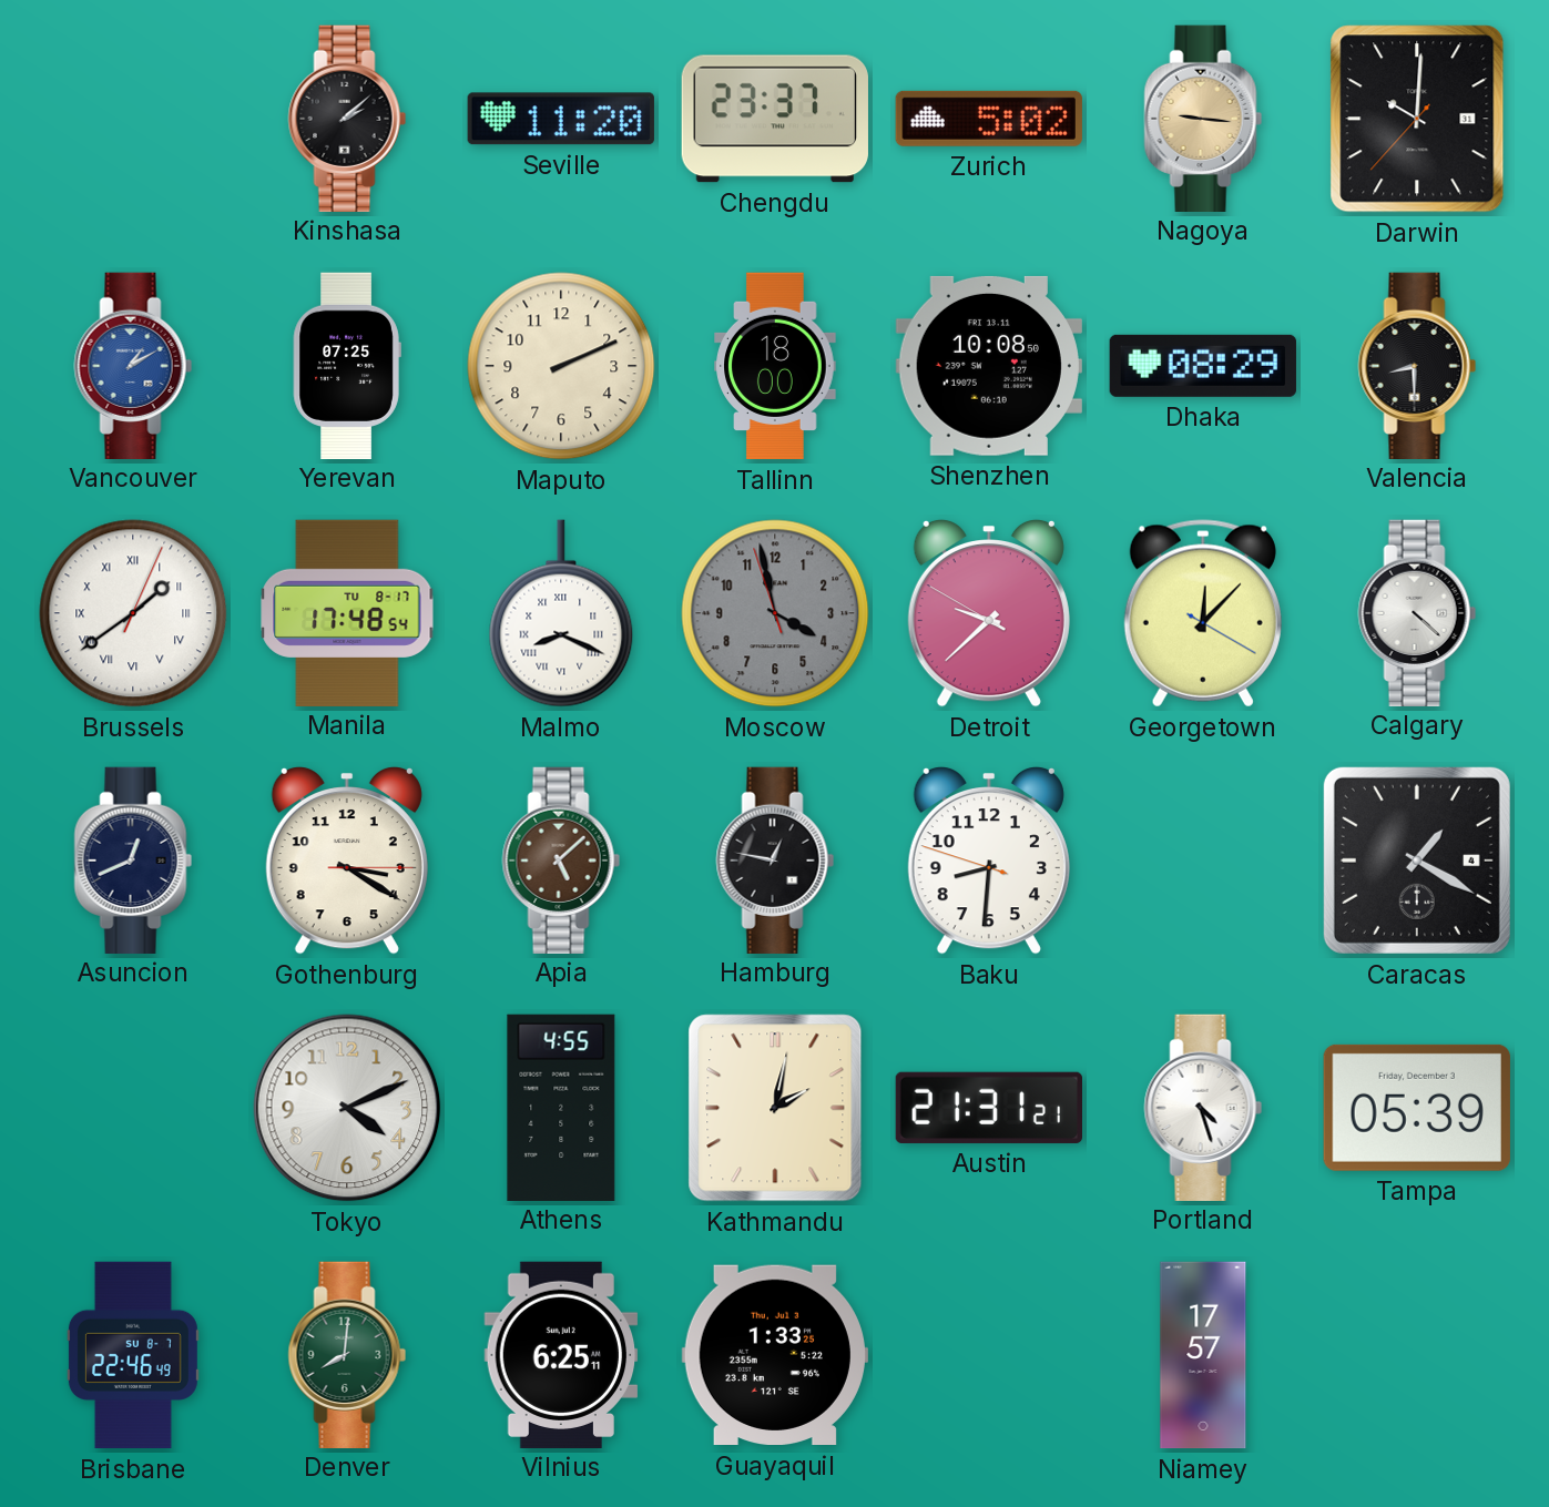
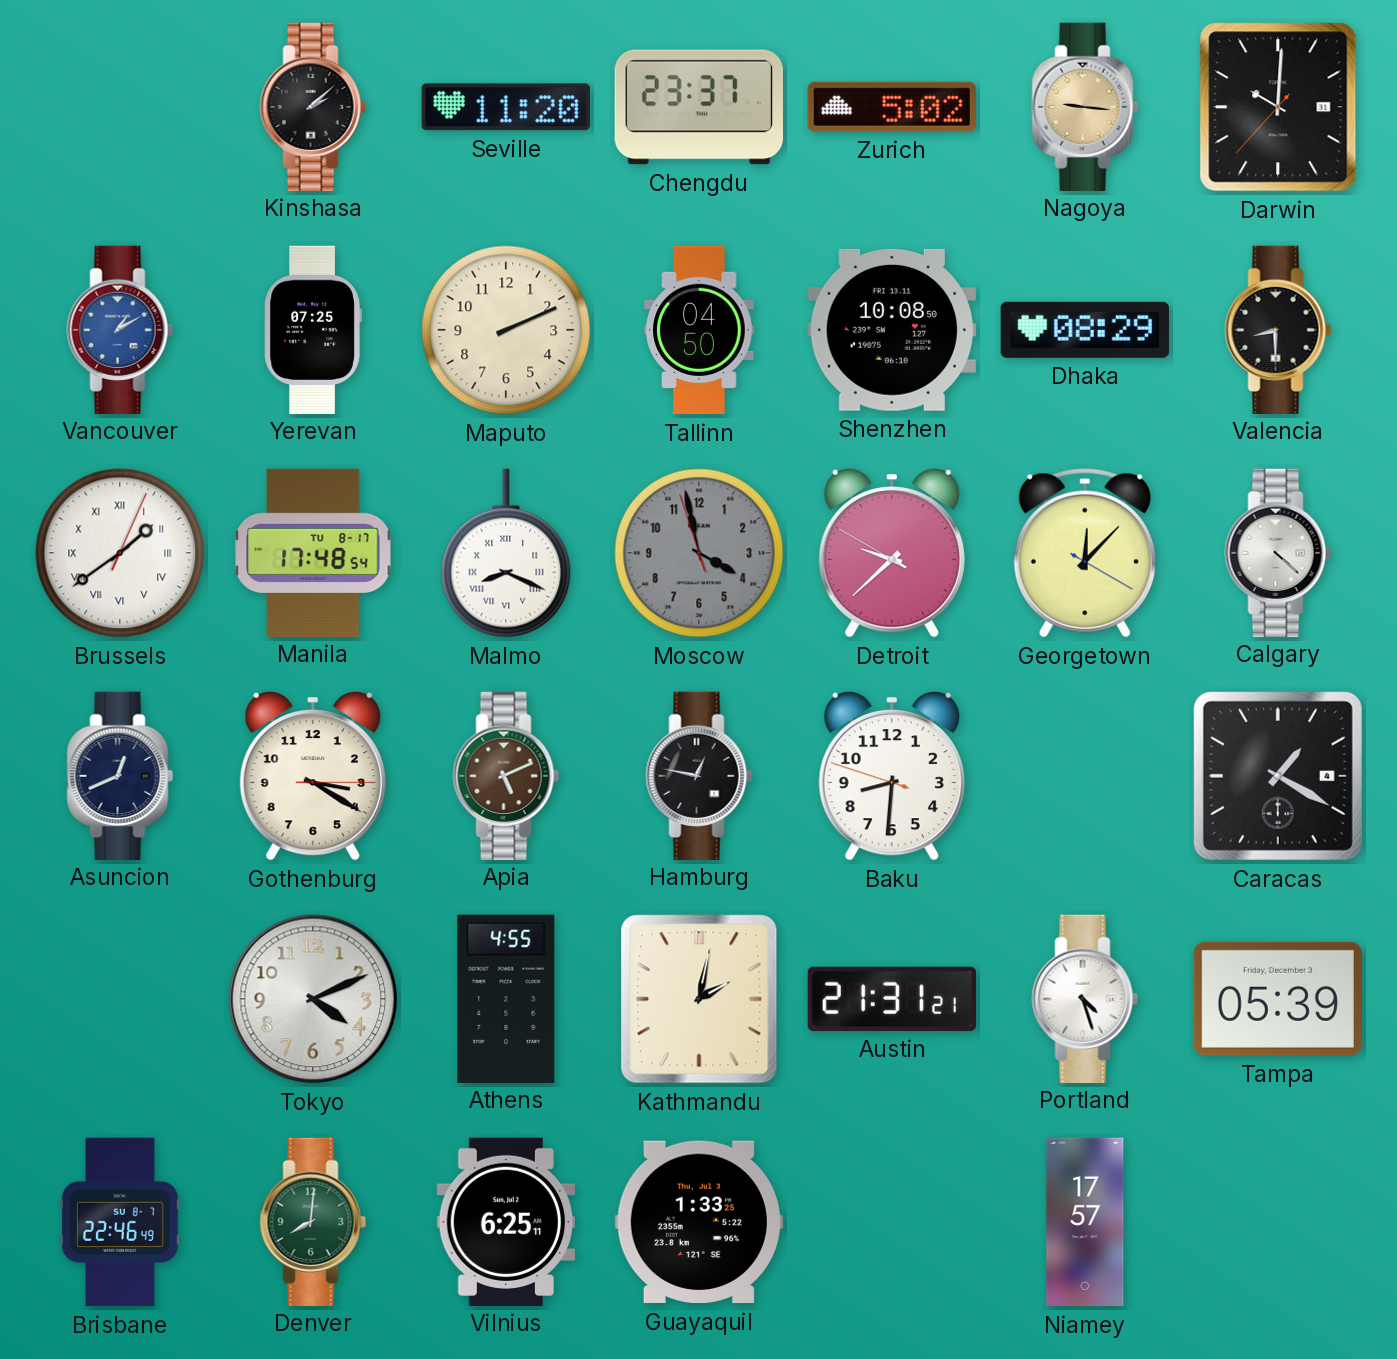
Tallinn: 18:00 -> 04:50 (699, 330)
Apia: 5:08 -> 5:11 (506, 775)
